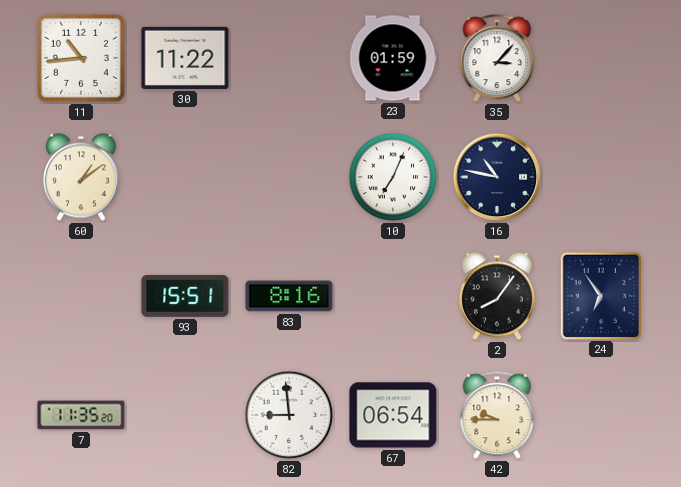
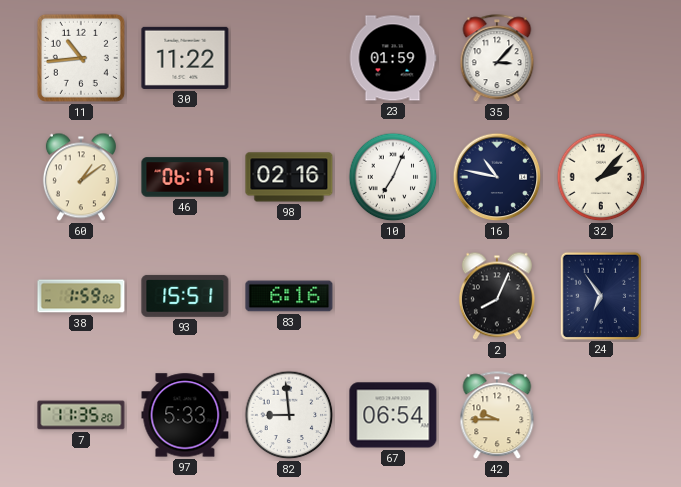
46: none -> 06:17 (185, 177)
98: none -> 02:16 (289, 177)
32: none -> 2:07 (601, 177)
38: none -> 1:59 (81, 296)
83: 8:16 -> 6:16 (289, 296)
2: 8:06 -> 8:04 (497, 296)
97: none -> 5:33 (185, 415)
